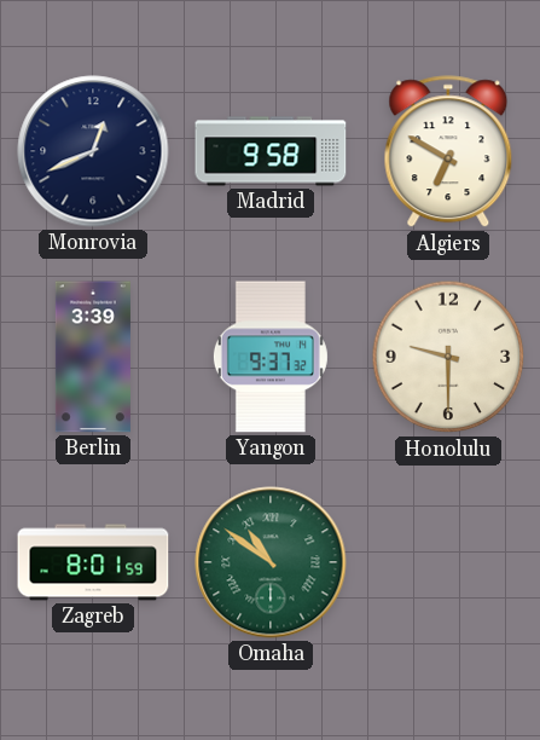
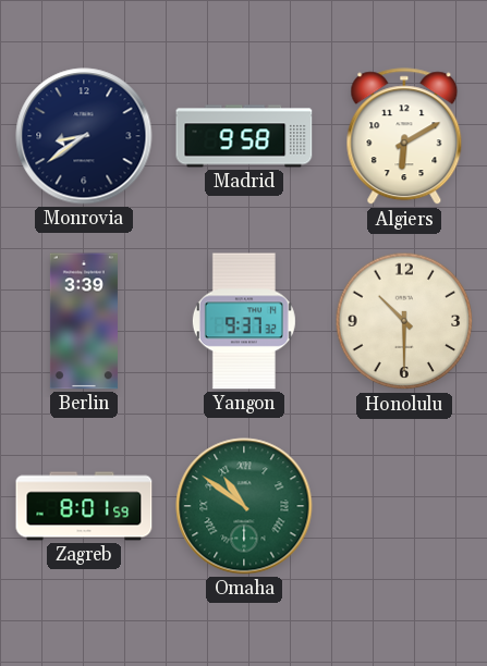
Monrovia: 12:41 -> 8:39 (84, 136)
Algiers: 6:50 -> 6:10 (404, 137)
Honolulu: 9:30 -> 10:30 (404, 321)
